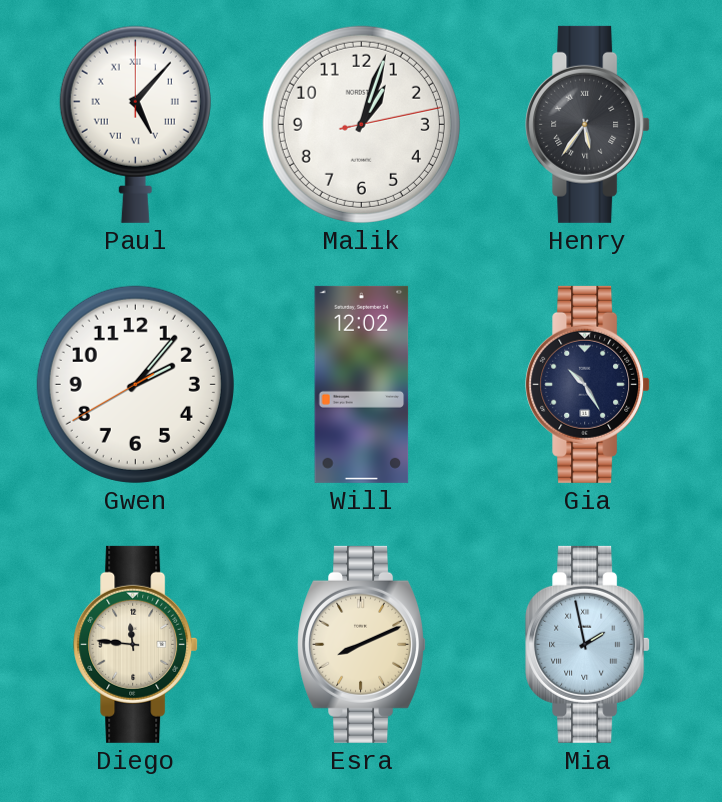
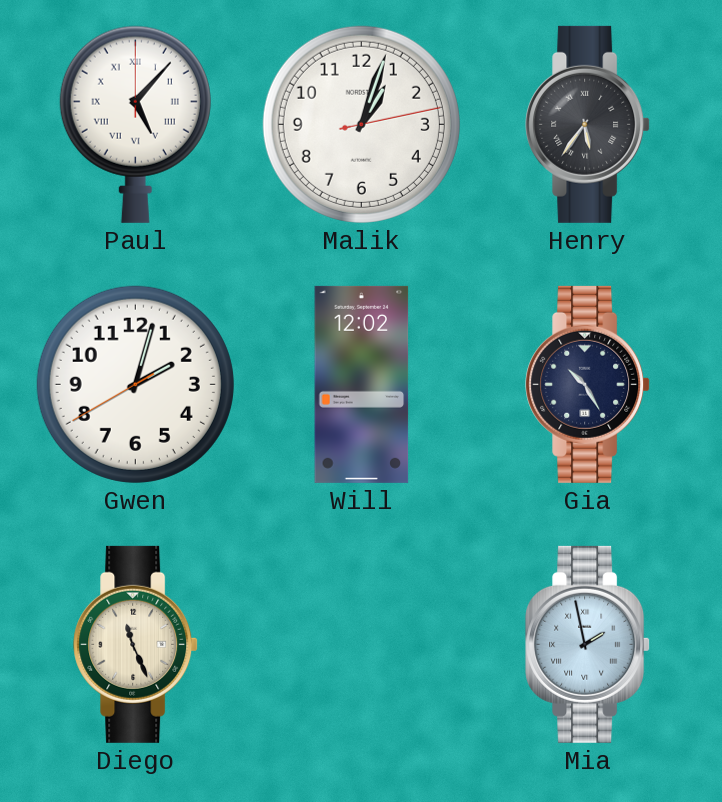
Gwen: 2:06 -> 2:02 (135, 384)
Diego: 11:46 -> 11:26 (136, 644)
Esra: 8:11 -> none (362, 644)
